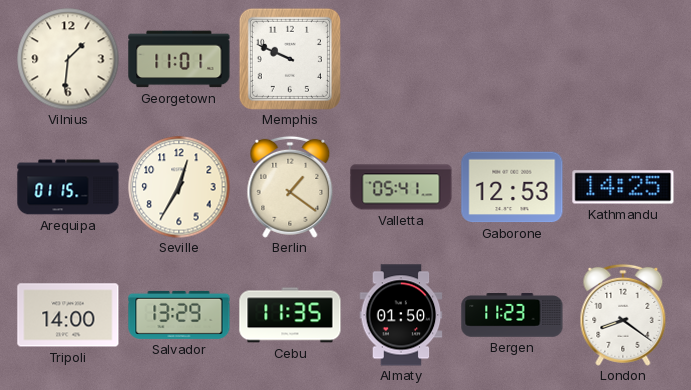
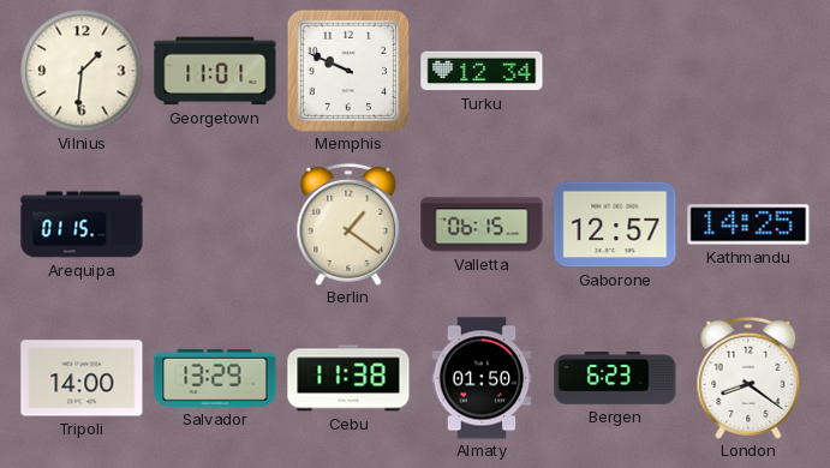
Turku: none -> 12:34 (482, 71)
Seville: 12:35 -> none (179, 187)
Valletta: 05:41 -> 06:15 (482, 224)
Gaborone: 12:53 -> 12:57 (615, 224)
Cebu: 11:35 -> 11:38 (348, 378)
Bergen: 11:23 -> 6:23 (615, 379)
